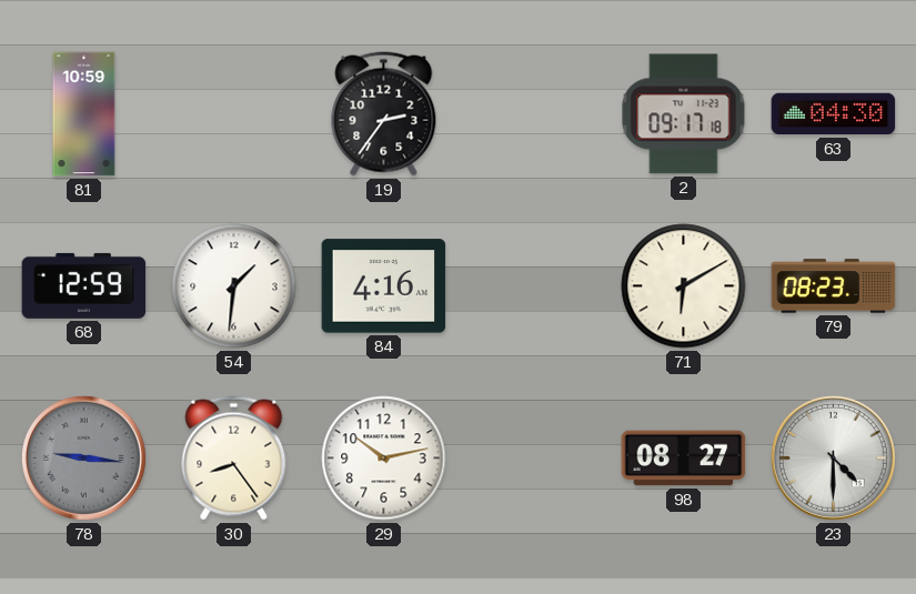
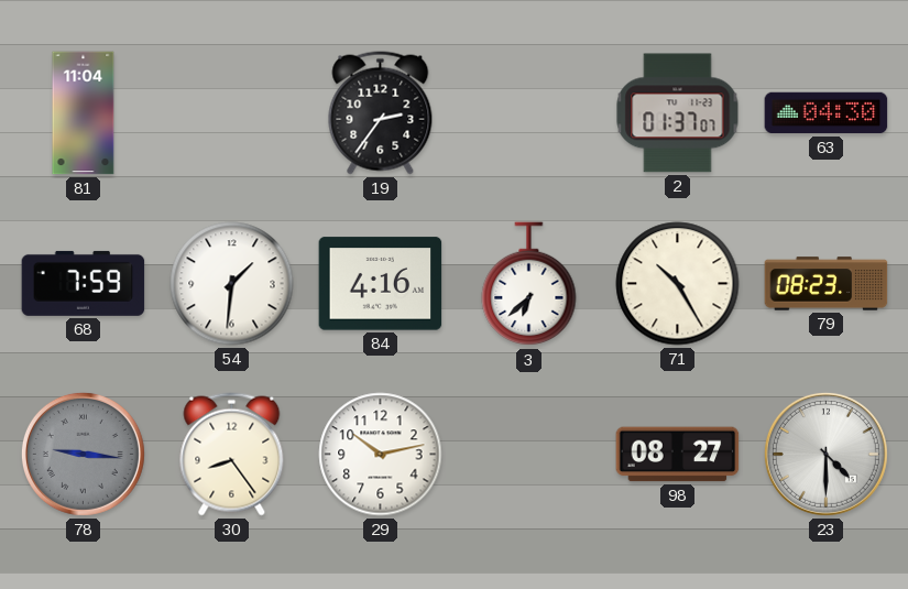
81: 10:59 -> 11:04 (84, 113)
2: 09:17 -> 01:37 (678, 113)
68: 12:59 -> 7:59 (84, 283)
3: none -> 6:38 (529, 284)
71: 6:10 -> 10:25 (678, 284)
